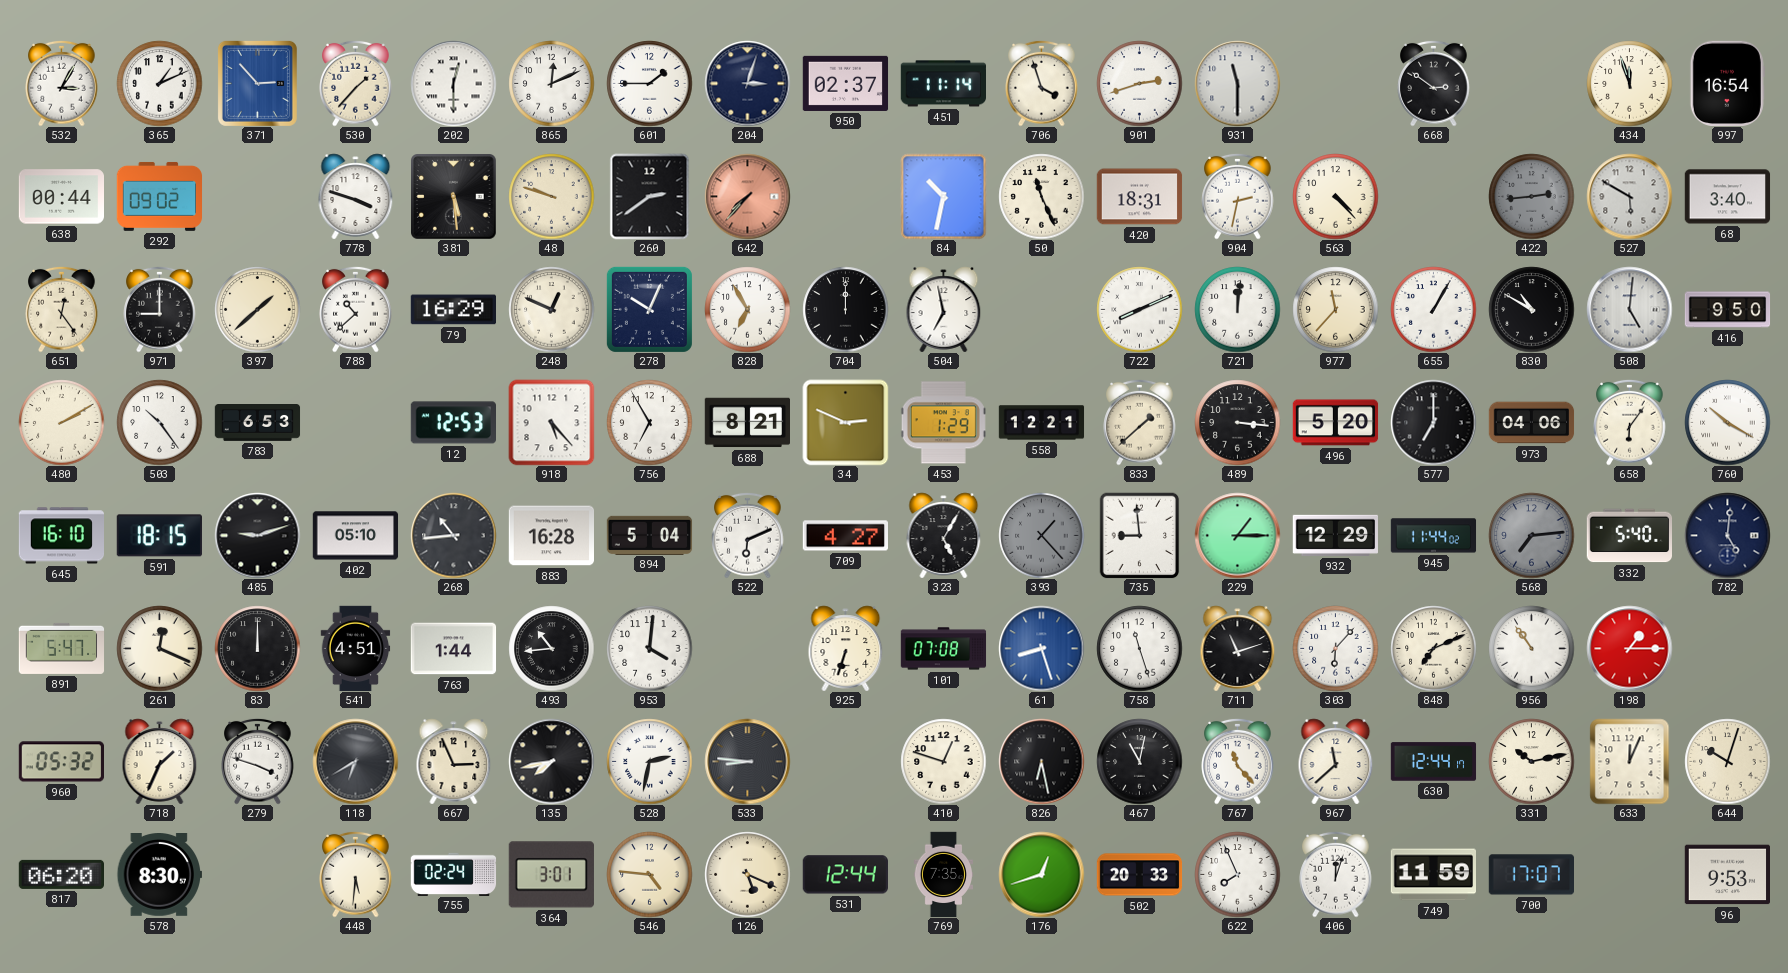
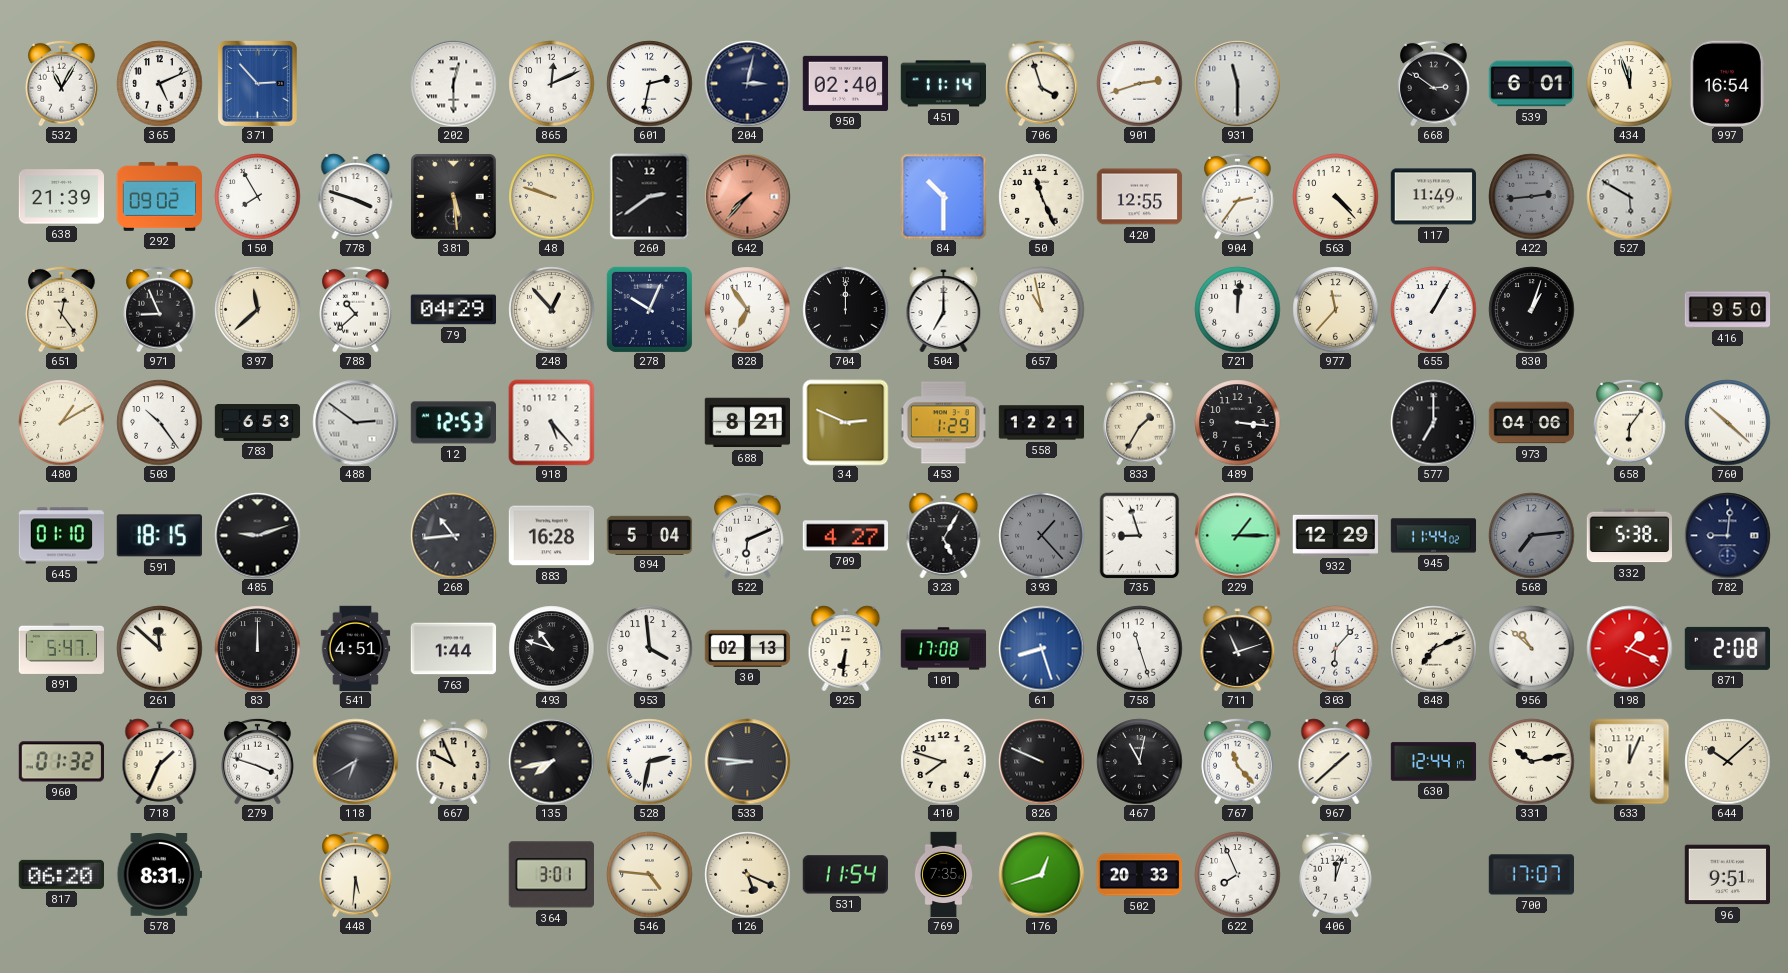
532: 3:05 -> 11:05 (62, 83)
365: 1:11 -> 5:11 (159, 83)
530: 1:37 -> none (356, 83)
601: 1:45 -> 2:32 (649, 83)
204: 3:03 -> 3:02 (747, 83)
950: 02:37 -> 02:40 (845, 83)
539: none -> 6:01 (1531, 84)
638: 00:44 -> 21:39 (61, 197)
150: none -> 7:55 (257, 196)
84: 10:32 -> 10:30 (943, 196)
420: 18:31 -> 12:55 (1139, 197)
904: 2:32 -> 2:36 (1238, 196)
117: none -> 11:49 (1433, 197)
68: 3:40 -> none (1727, 197)
971: 9:00 -> 8:56 (160, 309)
397: 1:38 -> 11:38 (257, 309)
79: 16:29 -> 04:29 (453, 310)
248: 12:49 -> 12:53 (551, 309)
828: 6:55 -> 6:54 (747, 309)
504: 6:58 -> 7:00 (944, 309)
657: none -> 10:58 (1041, 309)
722: 8:11 -> none (1139, 309)
830: 10:50 -> 1:03 (1531, 309)
508: 5:01 -> none (1629, 309)
480: 2:10 -> 1:10 (61, 422)
488: none -> 2:51 (355, 422)
756: 6:55 -> none (649, 422)
833: 1:38 -> 1:35 (1140, 422)
496: 5:20 -> none (1335, 423)
760: 10:20 -> 10:22 (1727, 422)
645: 16:10 -> 01:10 (61, 536)
402: 05:10 -> none (355, 536)
735: 8:59 -> 8:57 (1140, 535)
332: 5:40 -> 5:38 (1629, 536)
782: 5:01 -> 9:01 (1727, 535)
261: 12:19 -> 11:52 (159, 648)
493: 10:44 -> 10:48 (551, 648)
953: 4:01 -> 3:59 (649, 648)
30: none -> 02:13 (747, 648)
925: 6:33 -> 6:31 (846, 648)
101: 07:08 -> 17:08 (943, 649)
956: 10:54 -> 10:52 (1531, 648)
198: 1:15 -> 1:19 (1629, 648)
871: none -> 2:08 (1727, 648)
960: 05:32 -> 01:32 (61, 762)
667: 2:56 -> 9:56 (454, 761)
410: 12:48 -> 7:48 (943, 761)
826: 6:28 -> 9:49 (1041, 761)
967: 11:38 -> 1:38 (1336, 761)
644: 10:03 -> 10:08 (1727, 761)
578: 8:30 -> 8:31 (159, 875)
755: 02:24 -> none (453, 874)
531: 12:44 -> 11:54 (845, 875)
749: 11:59 -> none (1433, 875)
96: 9:53 -> 9:51 (1727, 875)
